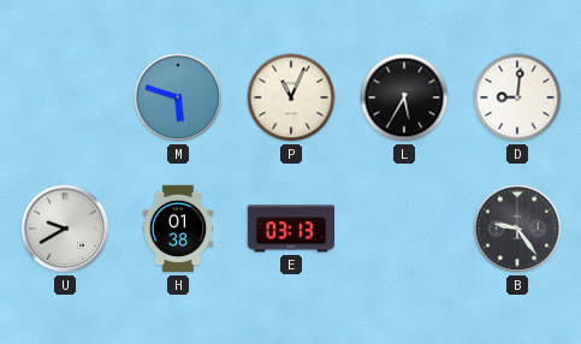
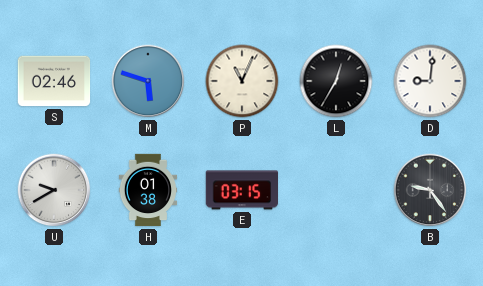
S: none -> 02:46 (54, 81)
L: 5:35 -> 12:35 (336, 81)
E: 03:13 -> 03:15 (241, 190)
